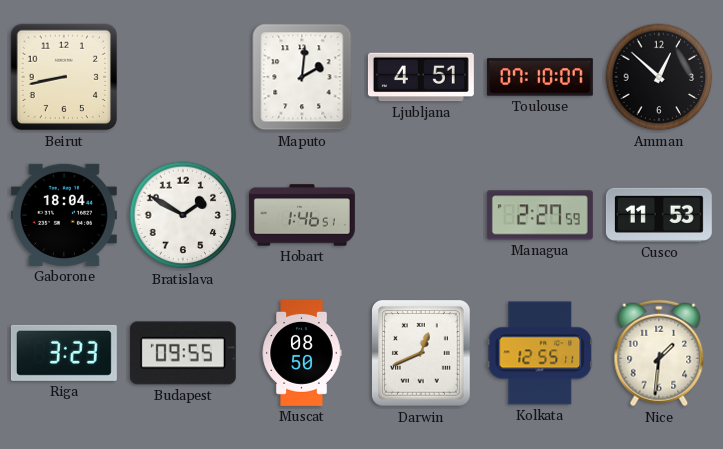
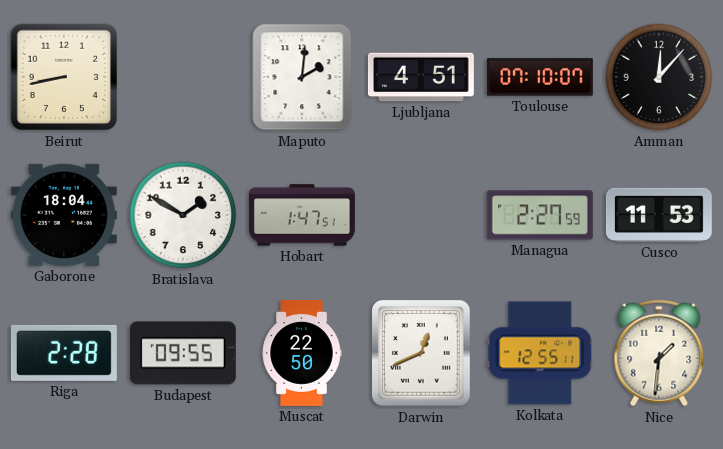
Amman: 12:52 -> 12:07 (659, 77)
Hobart: 1:46 -> 1:47 (302, 215)
Riga: 3:23 -> 2:28 (64, 353)
Muscat: 08:50 -> 22:50 (302, 353)
